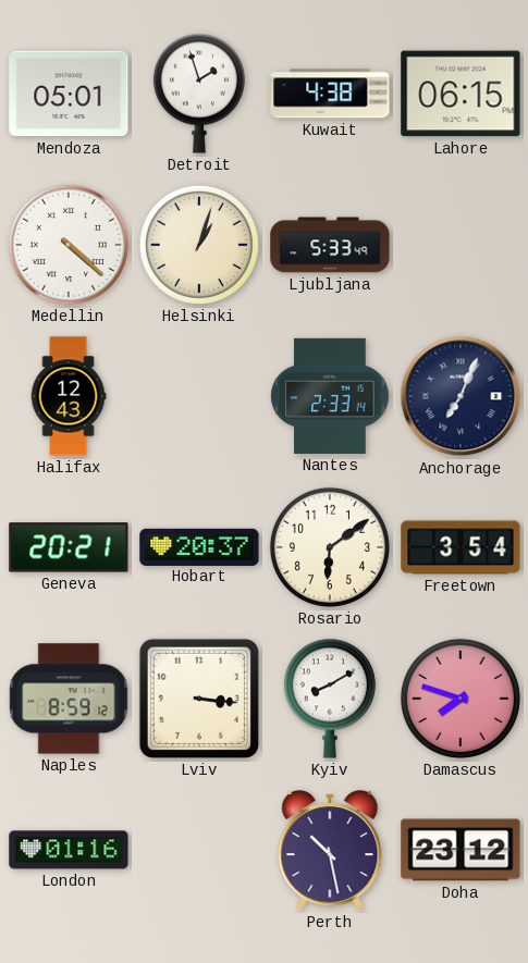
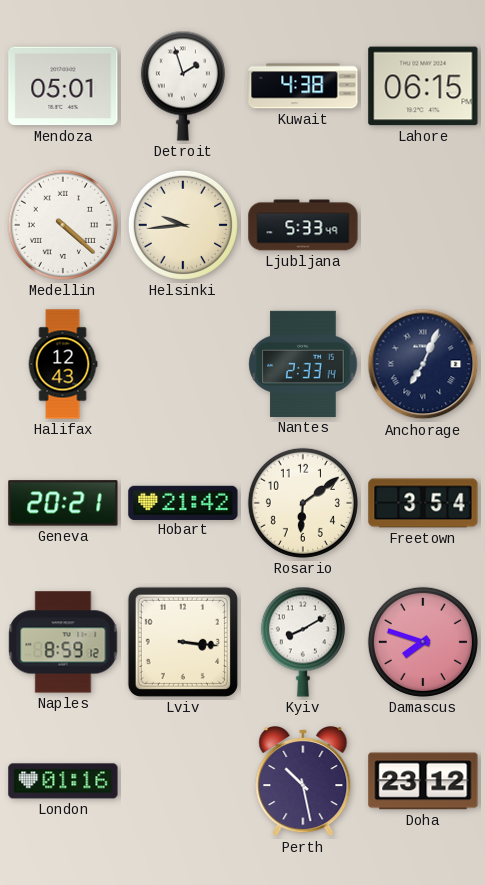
Helsinki: 1:03 -> 9:44 (183, 225)
Hobart: 20:37 -> 21:42 (183, 502)
